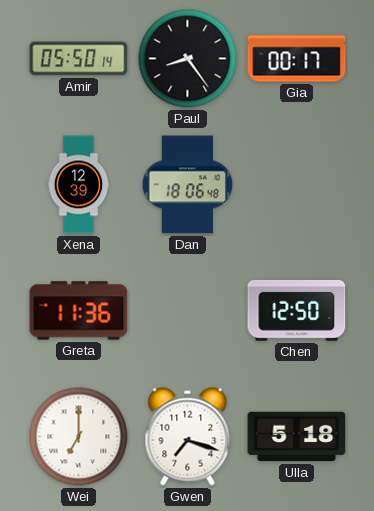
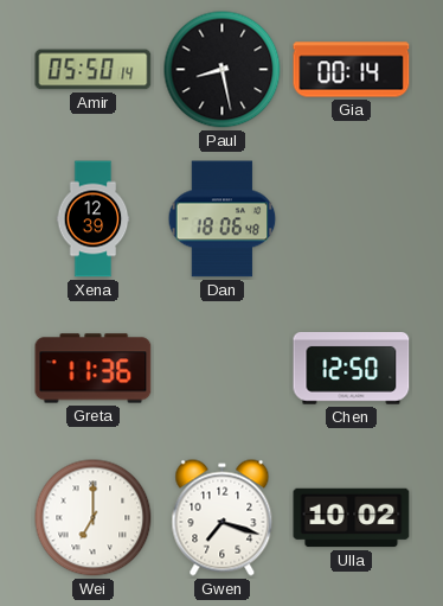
Paul: 8:24 -> 8:28 (223, 70)
Gia: 00:17 -> 00:14 (352, 70)
Ulla: 5:18 -> 10:02 (352, 518)
